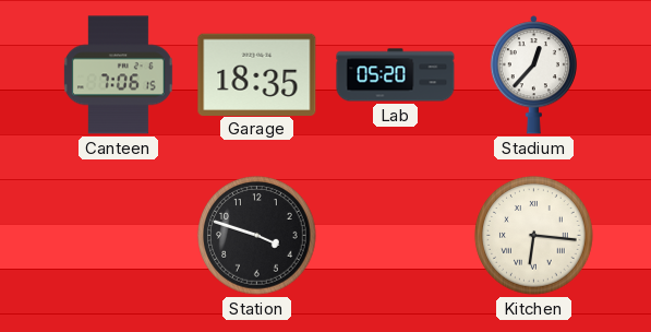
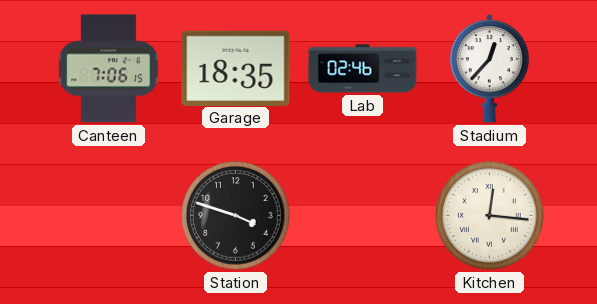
Lab: 05:20 -> 02:46 (363, 69)
Kitchen: 6:16 -> 12:16 (490, 216)
